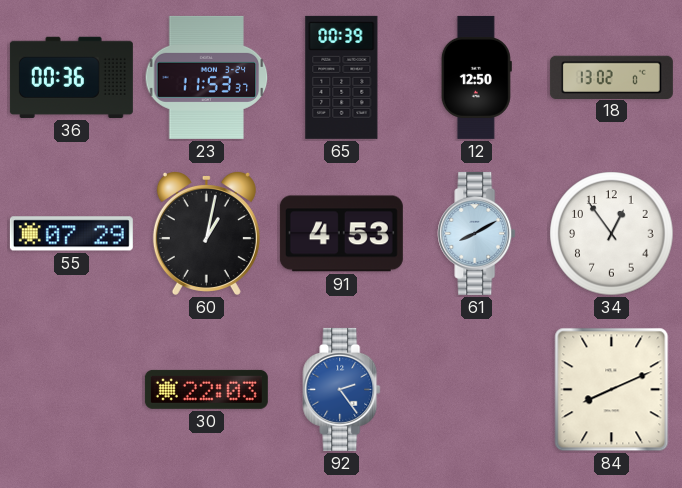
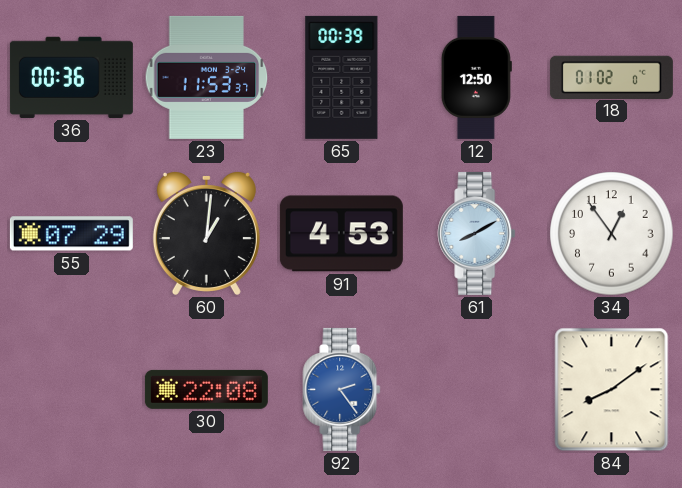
18: 13:02 -> 01:02 (611, 77)
60: 1:02 -> 1:01 (206, 233)
30: 22:03 -> 22:08 (206, 389)
84: 8:11 -> 8:09 (612, 390)
